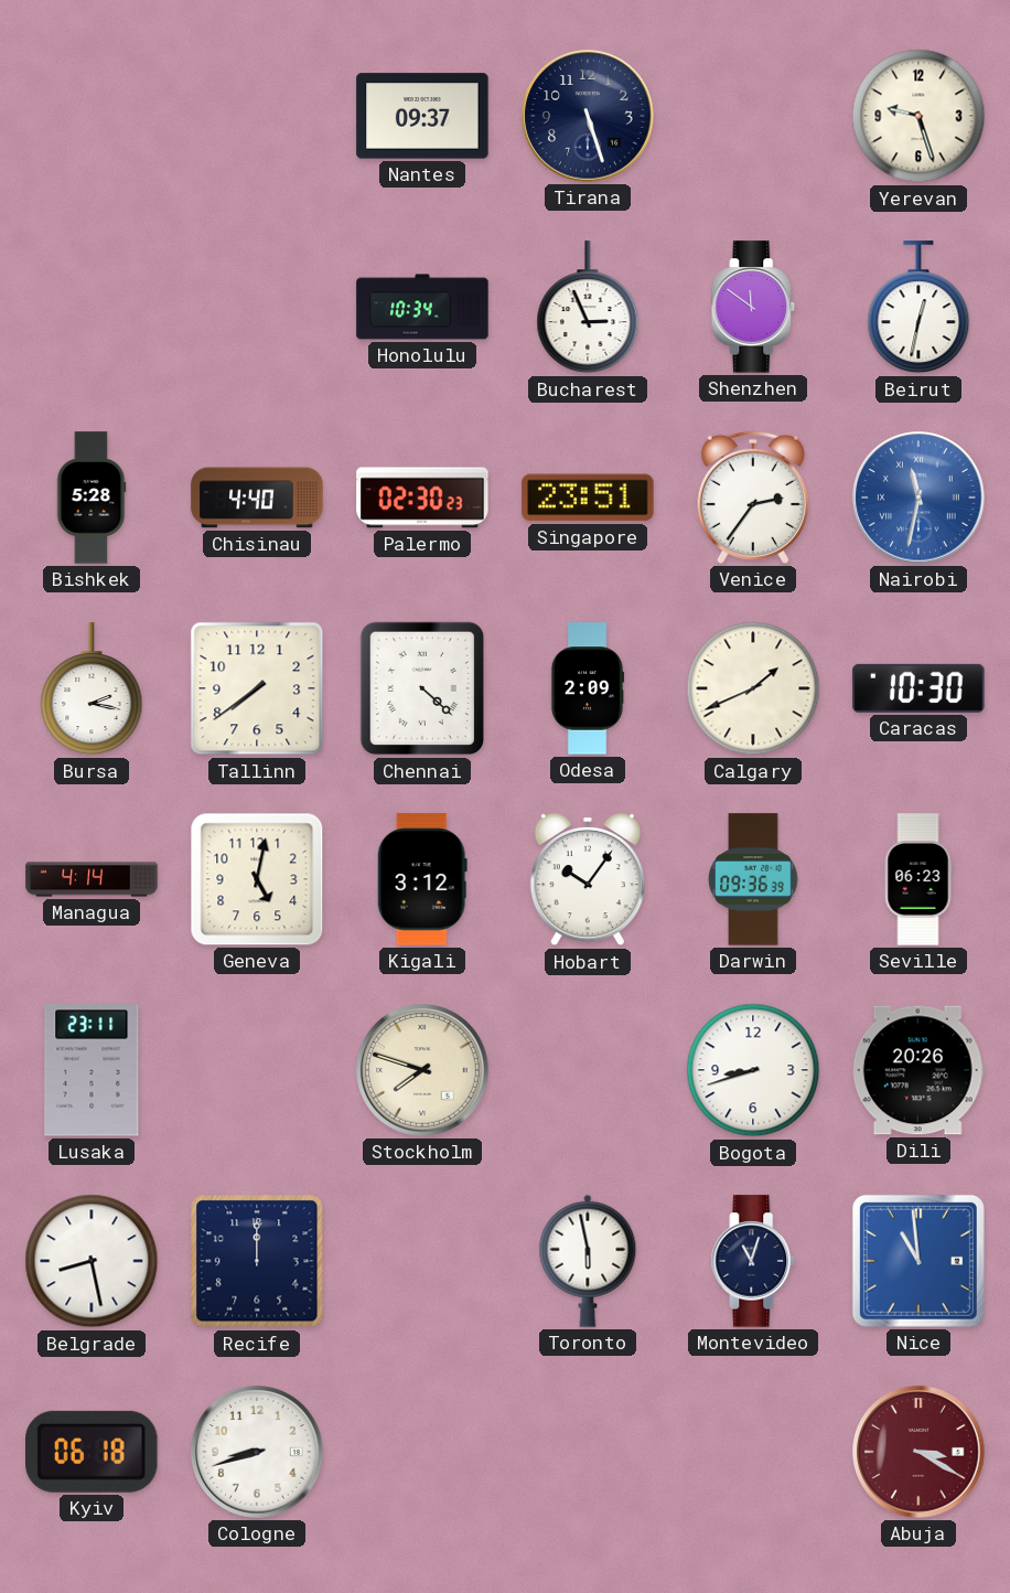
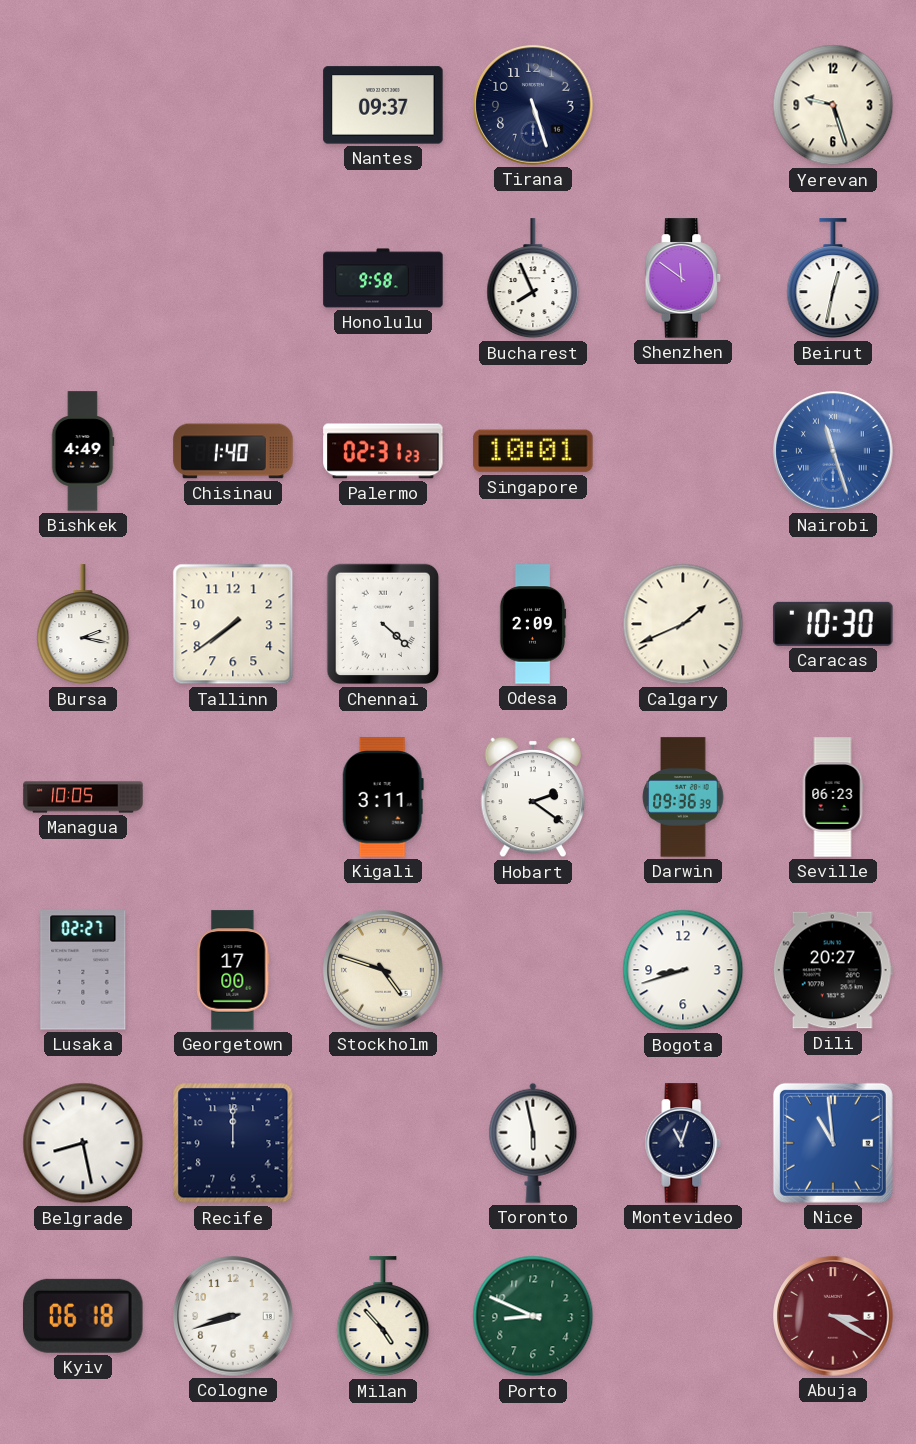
Honolulu: 10:34 -> 9:58 (383, 278)
Bucharest: 2:56 -> 7:56 (533, 279)
Bishkek: 5:28 -> 4:49 (83, 451)
Chisinau: 4:40 -> 1:40 (233, 451)
Palermo: 02:30 -> 02:31 (383, 451)
Singapore: 23:51 -> 10:01 (533, 451)
Venice: 2:36 -> none (753, 498)
Nairobi: 11:32 -> 11:27 (833, 451)
Managua: 4:14 -> 10:05 (83, 797)
Geneva: 5:02 -> none (257, 879)
Kigali: 3:12 -> 3:11 (383, 797)
Hobart: 10:06 -> 2:21 (532, 797)
Lusaka: 23:11 -> 02:27 (83, 970)
Georgetown: none -> 17:00 (233, 970)
Stockholm: 7:48 -> 4:48 (383, 970)
Dili: 20:26 -> 20:27 (833, 970)
Milan: none -> 4:53 (383, 1317)
Porto: none -> 8:49 (533, 1316)
